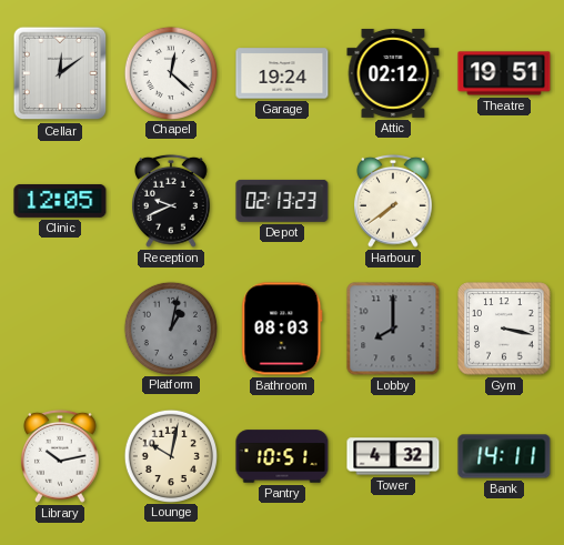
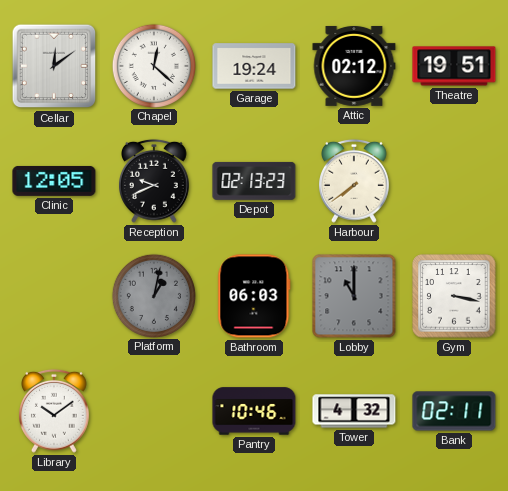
Bathroom: 08:03 -> 06:03 (254, 296)
Lobby: 8:00 -> 11:00 (354, 296)
Library: 10:13 -> 10:09 (55, 411)
Lounge: 10:02 -> none (170, 455)
Pantry: 10:51 -> 10:46 (254, 411)
Bank: 14:11 -> 02:11 (454, 411)
